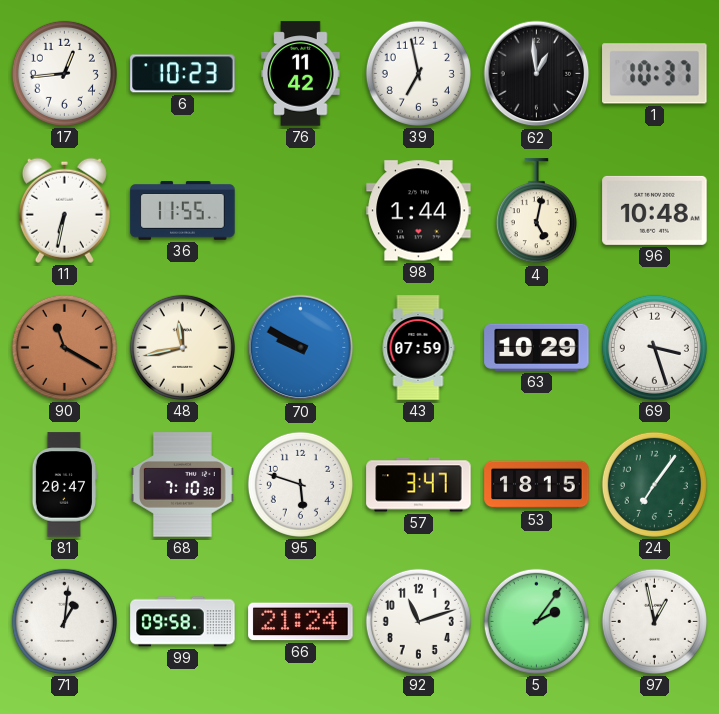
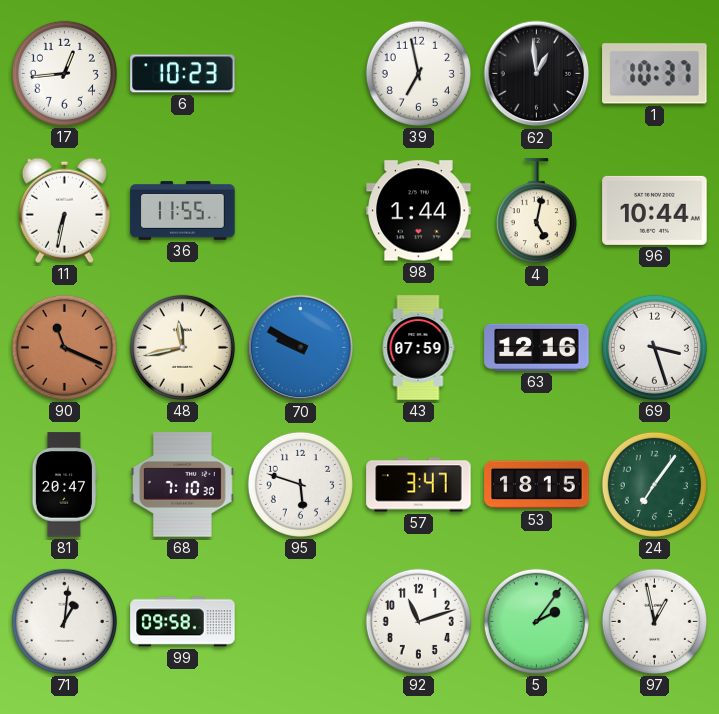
76: 11:42 -> none (301, 74)
96: 10:48 -> 10:44 (655, 210)
90: 11:20 -> 11:19 (64, 347)
63: 10:29 -> 12:16 (537, 347)
66: 21:24 -> none (301, 622)
